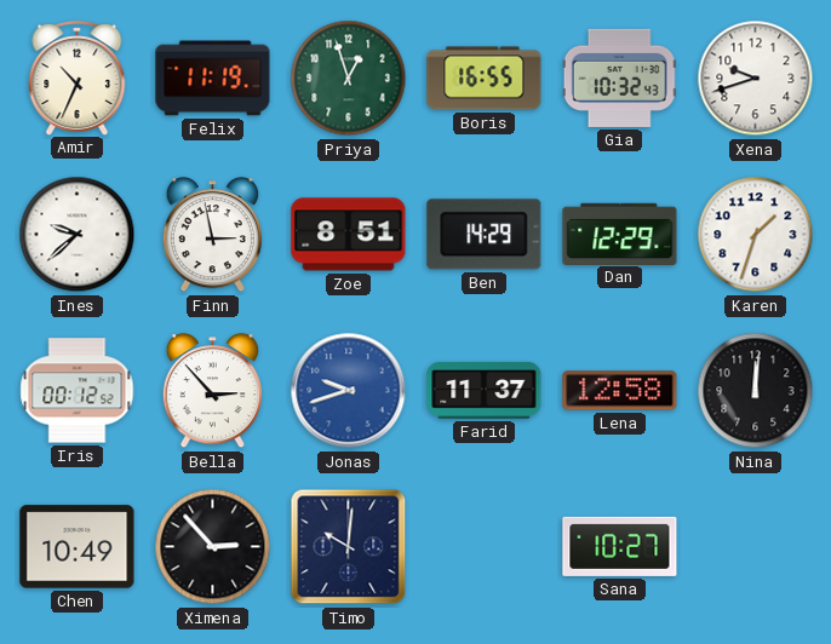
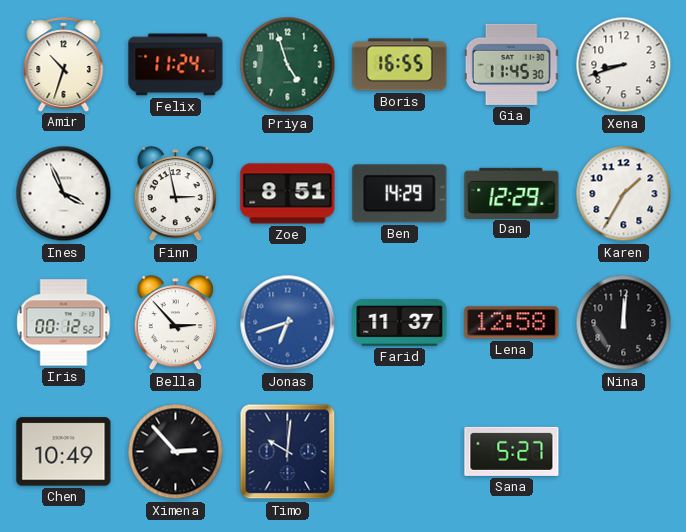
Amir: 10:34 -> 10:33 (64, 64)
Felix: 11:19 -> 11:24 (176, 65)
Priya: 12:57 -> 4:57 (288, 65)
Gia: 10:32 -> 11:45 (511, 64)
Xena: 9:42 -> 8:42 (624, 65)
Ines: 9:38 -> 3:56 (64, 194)
Karen: 1:33 -> 1:35 (624, 194)
Jonas: 9:42 -> 6:42 (288, 323)
Sana: 10:27 -> 5:27 (512, 451)
